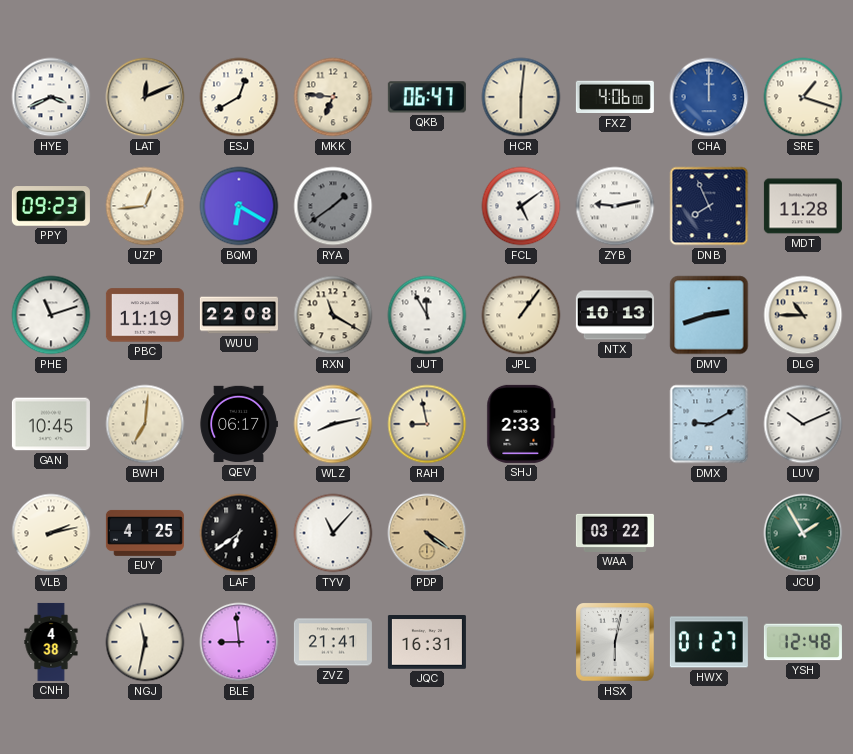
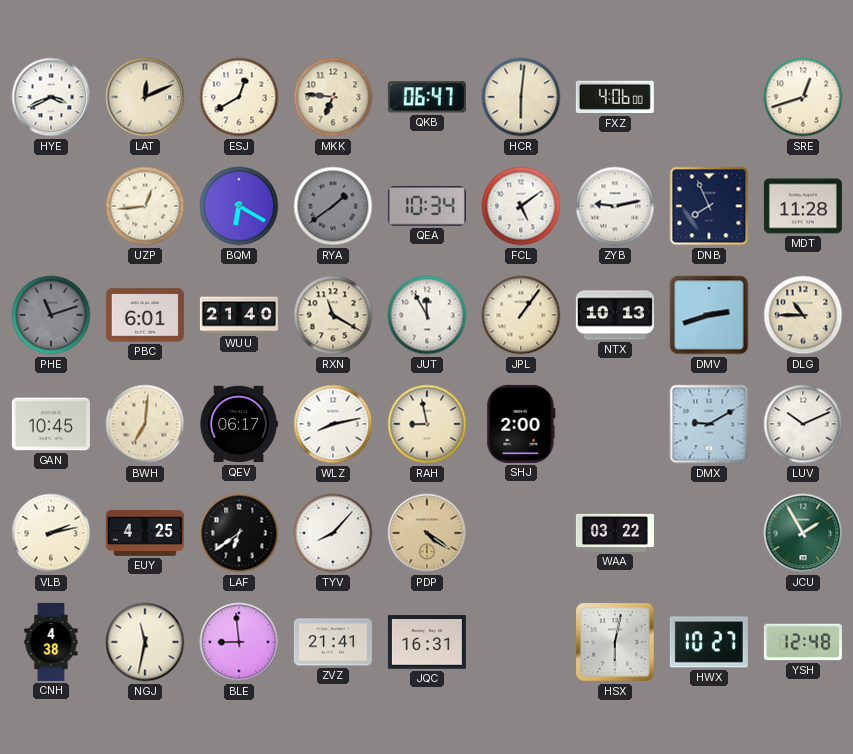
CHA: 12:00 -> none (709, 97)
SRE: 1:18 -> 12:42 (803, 97)
PPY: 09:23 -> none (51, 206)
QEA: none -> 10:34 (427, 206)
PHE dial: white -> grey (51, 315)
PBC: 11:19 -> 6:01 (145, 315)
WUU: 22:08 -> 21:40 (239, 315)
SHJ: 2:33 -> 2:00 (521, 424)
TYV: 11:07 -> 8:07 (333, 533)
HWX: 01:27 -> 10:27 (709, 642)
